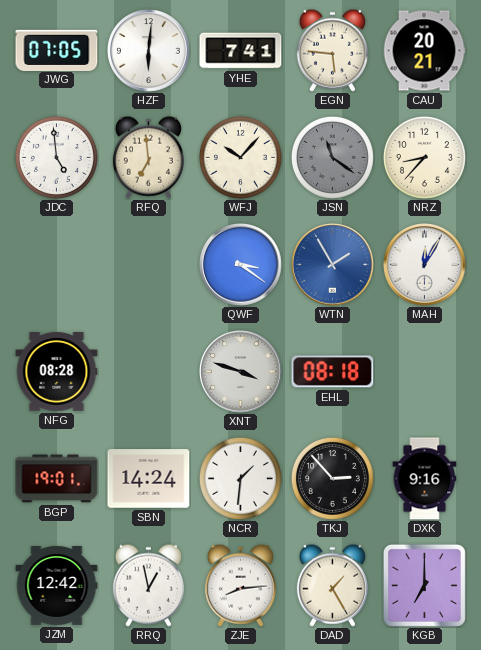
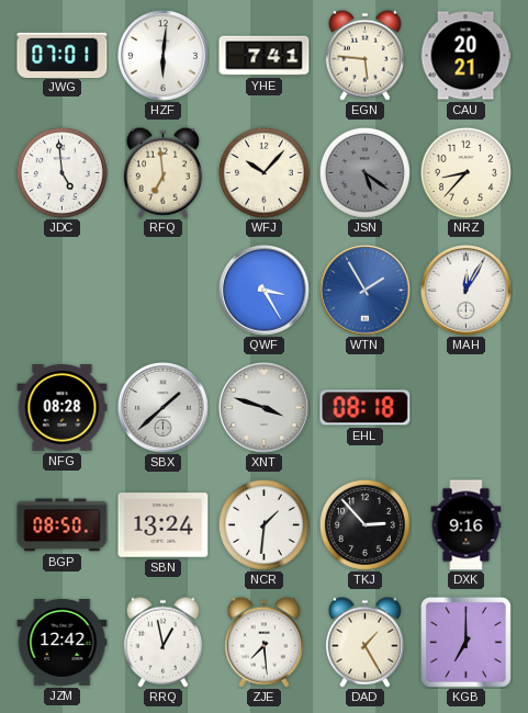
JWG: 07:05 -> 07:01 (63, 55)
JSN: 11:21 -> 5:21 (364, 172)
QWF: 3:21 -> 3:25 (265, 291)
SBX: none -> 1:38 (164, 408)
BGP: 19:01 -> 08:50 (63, 525)
SBN: 14:24 -> 13:24 (164, 525)
ZJE: 8:14 -> 7:29 (263, 642)
